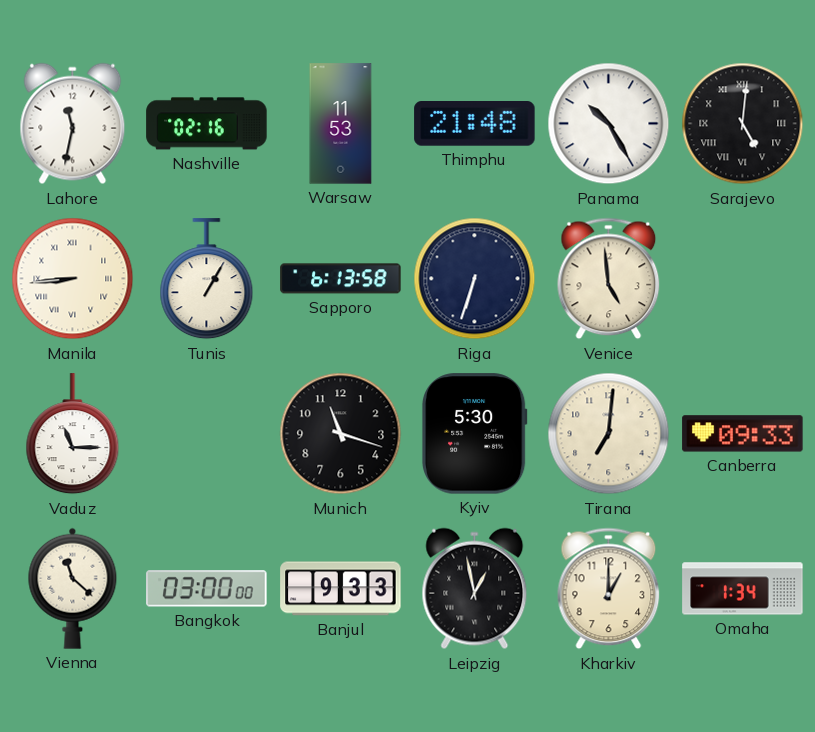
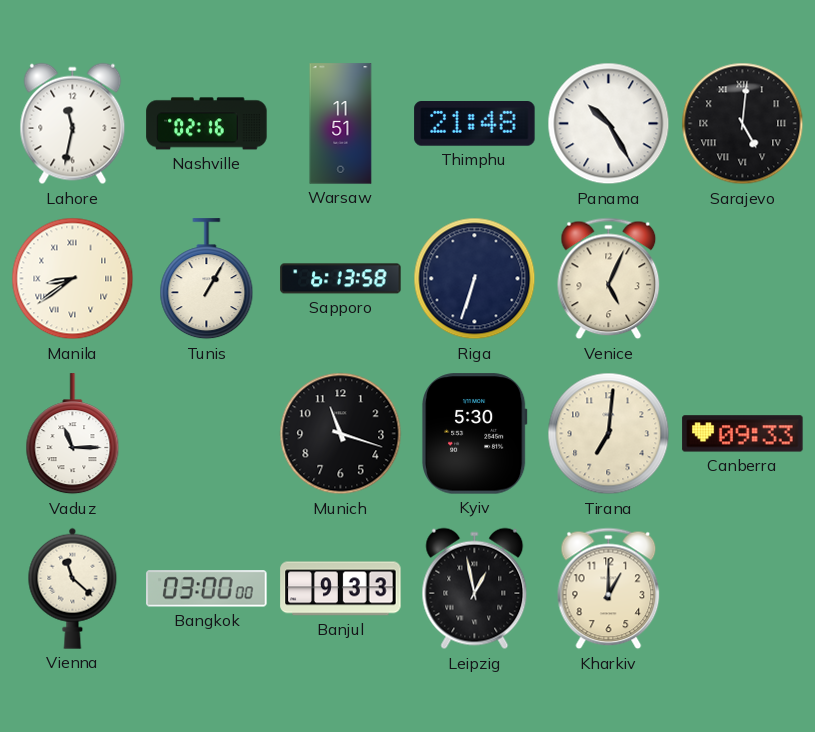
Warsaw: 11:53 -> 11:51 (341, 124)
Manila: 8:44 -> 8:39 (73, 279)
Venice: 4:59 -> 5:04 (609, 279)
Omaha: 1:34 -> none (743, 589)
